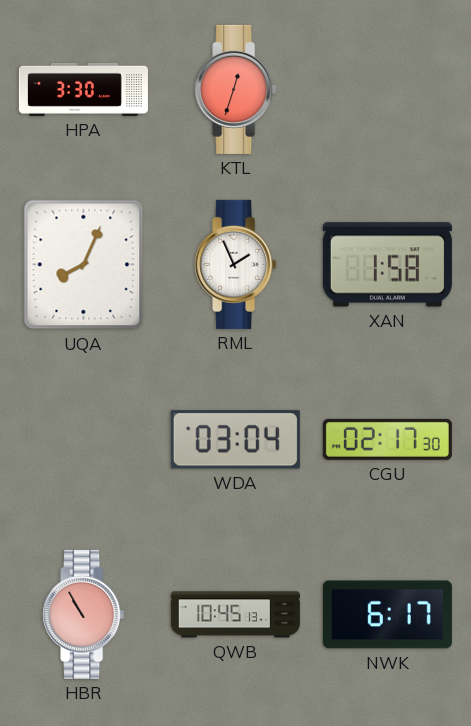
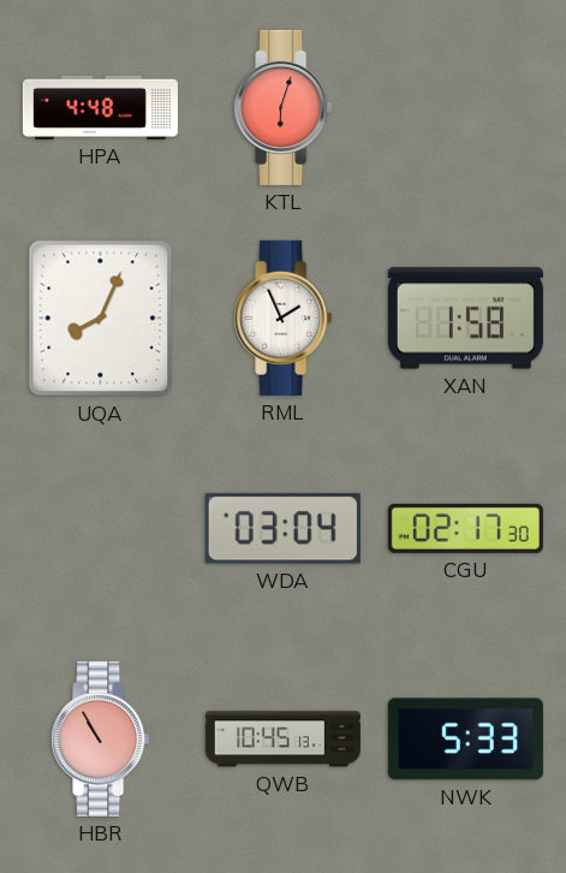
HPA: 3:30 -> 4:48 (100, 107)
KTL: 12:33 -> 6:03 (284, 107)
NWK: 6:17 -> 5:33 (465, 740)
